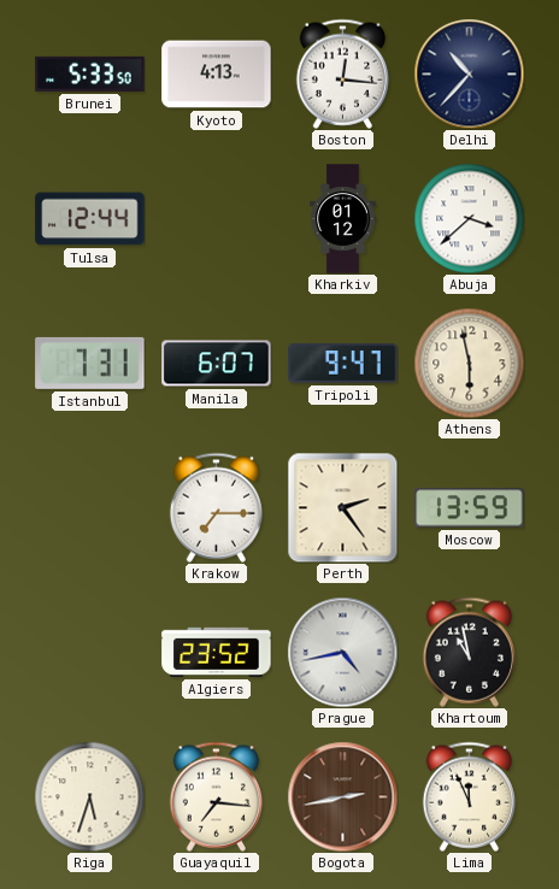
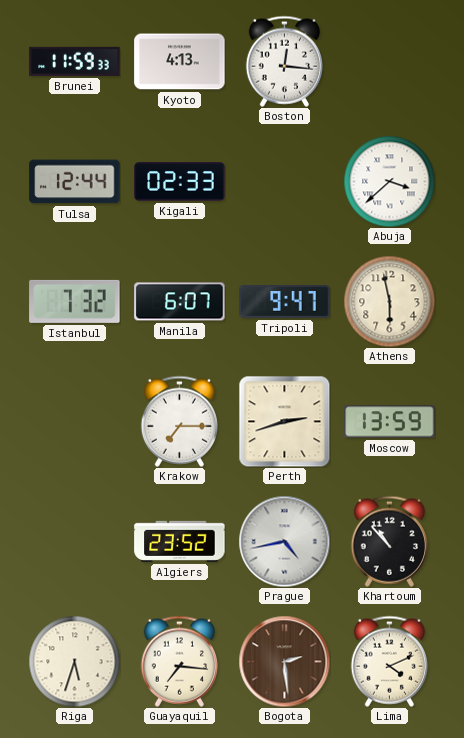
Brunei: 5:33 -> 11:59 (75, 61)
Delhi: 10:37 -> none (469, 73)
Kigali: none -> 02:33 (180, 182)
Kharkiv: 01:12 -> none (343, 219)
Istanbul: 7:31 -> 7:32 (75, 301)
Perth: 2:24 -> 2:42 (284, 421)
Khartoum: 10:58 -> 10:53 (389, 541)
Bogota: 2:43 -> 2:29 (284, 661)
Lima: 11:56 -> 4:11 (389, 661)
